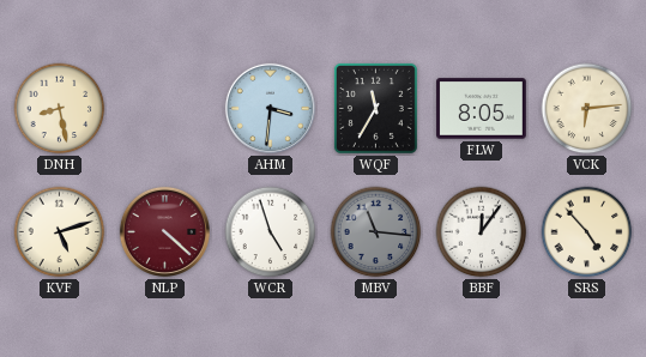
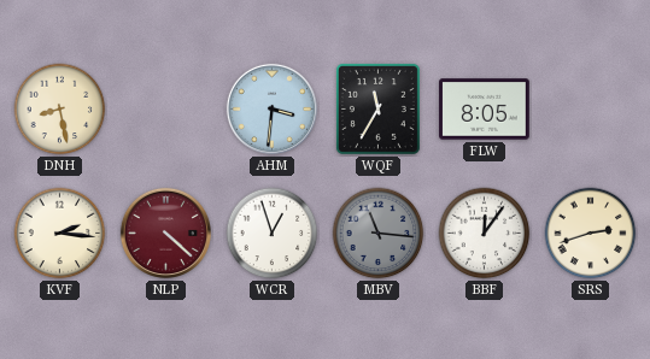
VCK: 6:14 -> none (587, 109)
KVF: 5:12 -> 2:16 (60, 234)
WCR: 4:57 -> 12:57 (273, 234)
SRS: 4:53 -> 2:42 (591, 234)
